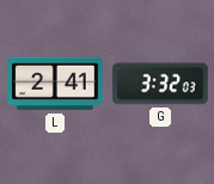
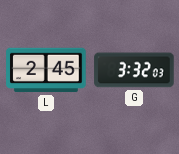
L: 2:41 -> 2:45 (46, 70)
